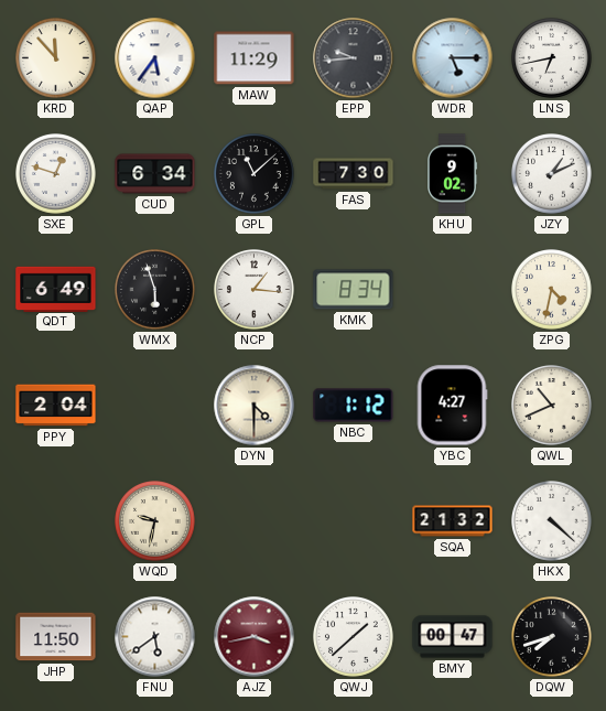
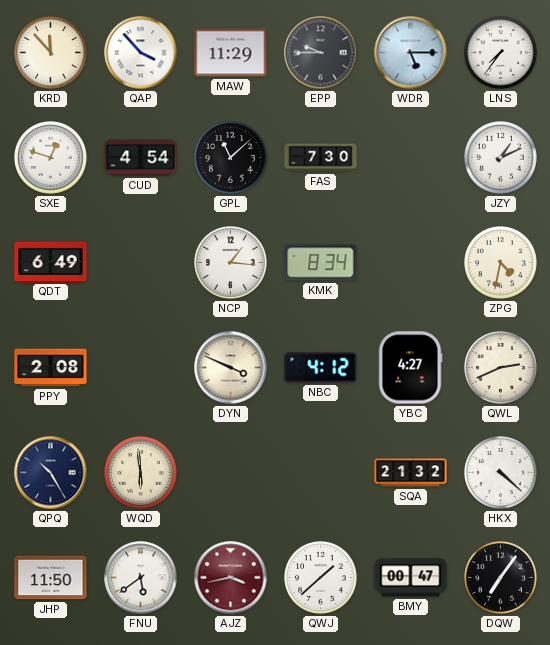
QAP: 5:36 -> 3:53 (141, 53)
EPP: 9:44 -> 9:45 (321, 53)
LNS: 6:43 -> 7:36 (501, 53)
CUD: 6:34 -> 4:54 (141, 158)
KHU: 9:02 -> none (453, 174)
WMX: 5:57 -> none (155, 290)
PPY: 2:04 -> 2:08 (51, 368)
DYN: 4:30 -> 3:49 (231, 368)
NBC: 1:12 -> 4:12 (321, 368)
QWL: 10:41 -> 2:41 (501, 368)
QPQ: none -> 10:25 (51, 473)
WQD: 9:32 -> 5:59 (141, 473)
DQW: 7:42 -> 7:06 (501, 578)
